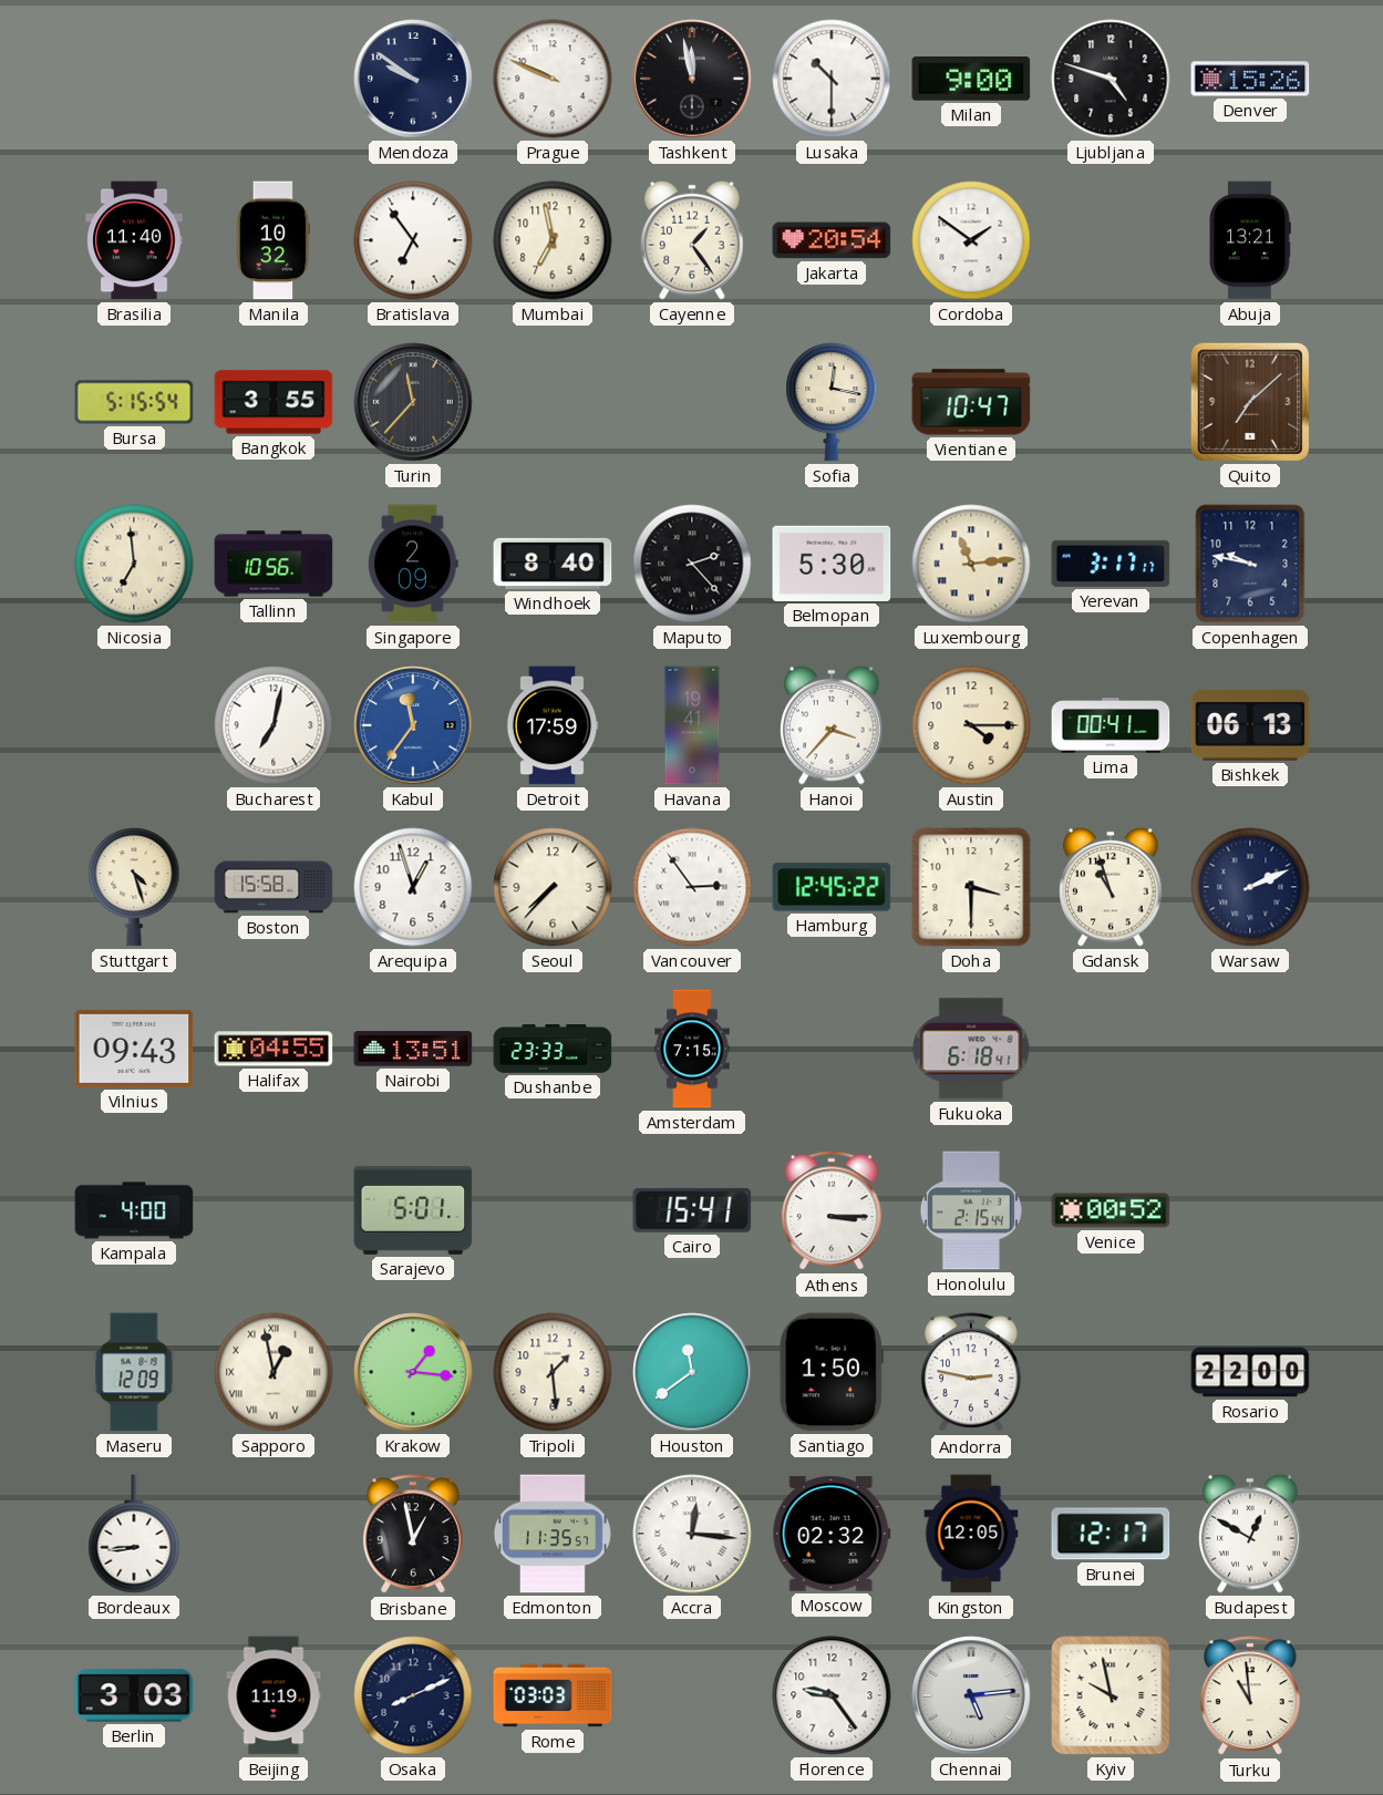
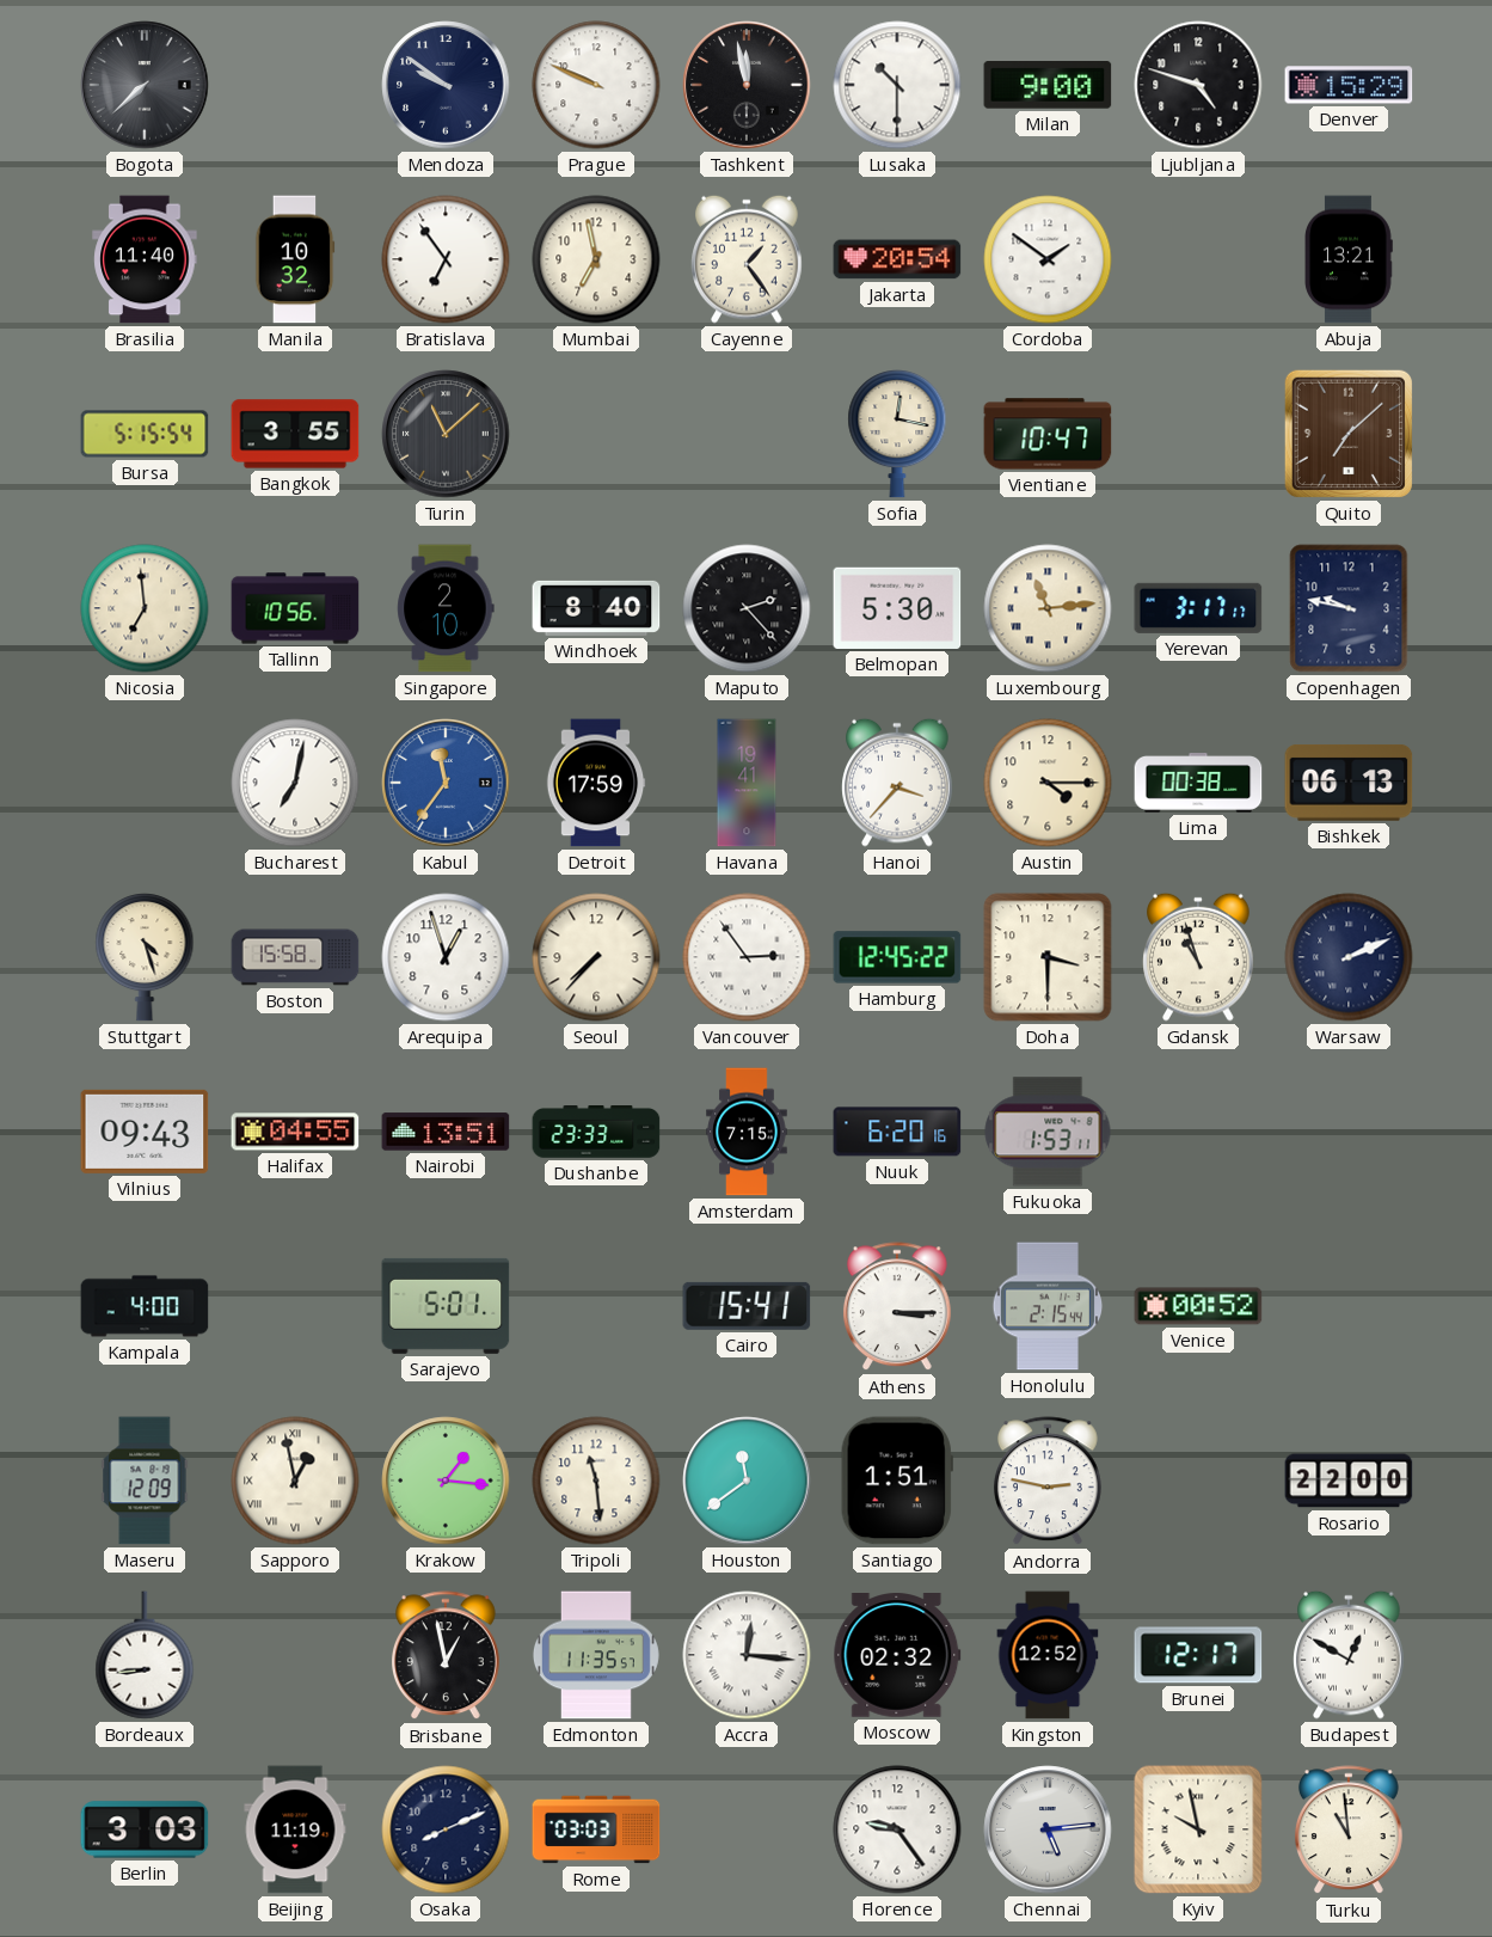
Bogota: none -> 7:38 (145, 85)
Denver: 15:26 -> 15:29 (1349, 85)
Turin: 11:37 -> 11:08 (446, 434)
Singapore: 2:09 -> 2:10 (446, 608)
Lima: 00:41 -> 00:38 (1198, 784)
Nuuk: none -> 6:20 (897, 1132)
Fukuoka: 6:18 -> 1:53 (1048, 1132)
Tripoli: 1:29 -> 11:29 (596, 1481)
Santiago: 1:50 -> 1:51 (897, 1481)
Kingston: 12:05 -> 12:52 (1048, 1655)
